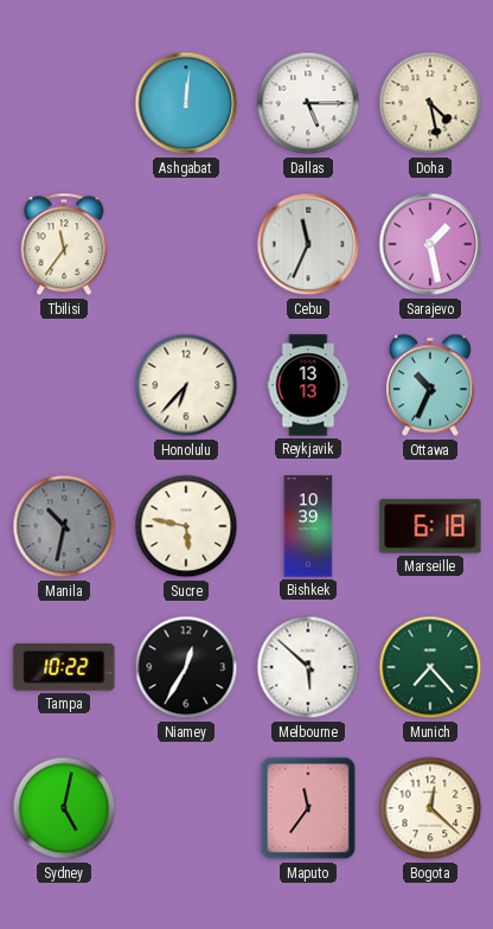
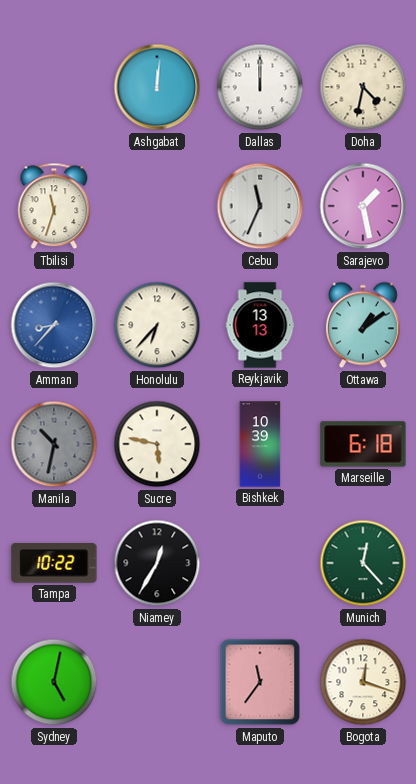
Dallas: 5:15 -> 12:00 (260, 87)
Doha: 4:28 -> 4:32 (363, 87)
Tbilisi: 11:36 -> 11:33 (54, 206)
Amman: none -> 8:37 (54, 325)
Ottawa: 10:34 -> 1:09 (363, 325)
Melbourne: 5:52 -> none (308, 667)
Munich: 7:23 -> 12:23 (363, 563)
Bogota: 12:22 -> 12:18 (363, 682)
